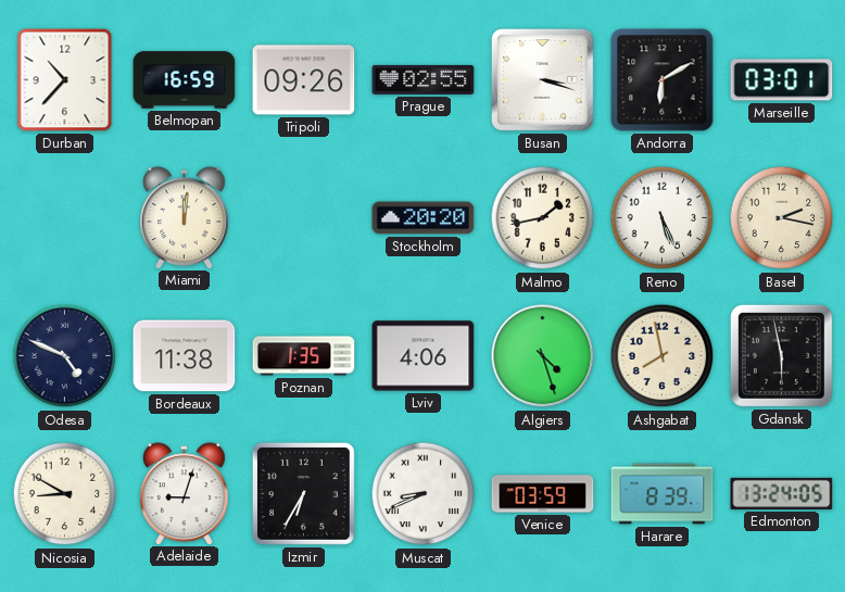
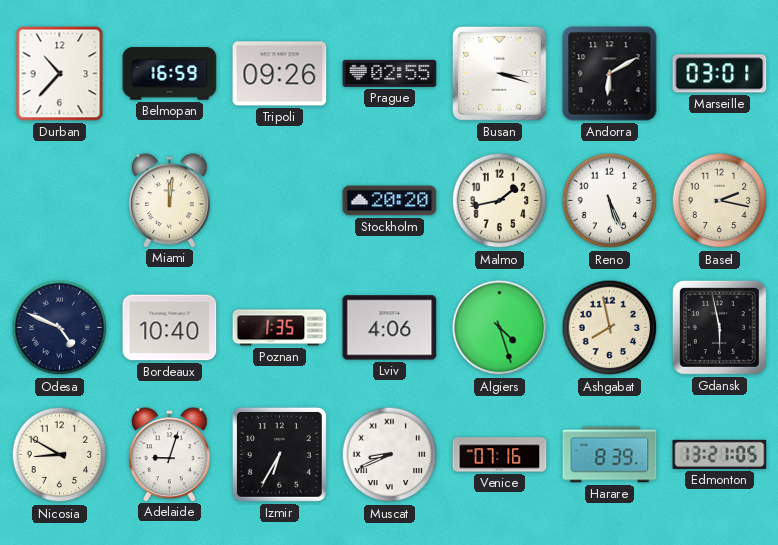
Bordeaux: 11:38 -> 10:40 (170, 328)
Venice: 03:59 -> 07:16 (500, 455)
Edmonton: 13:24 -> 13:21 (720, 454)
